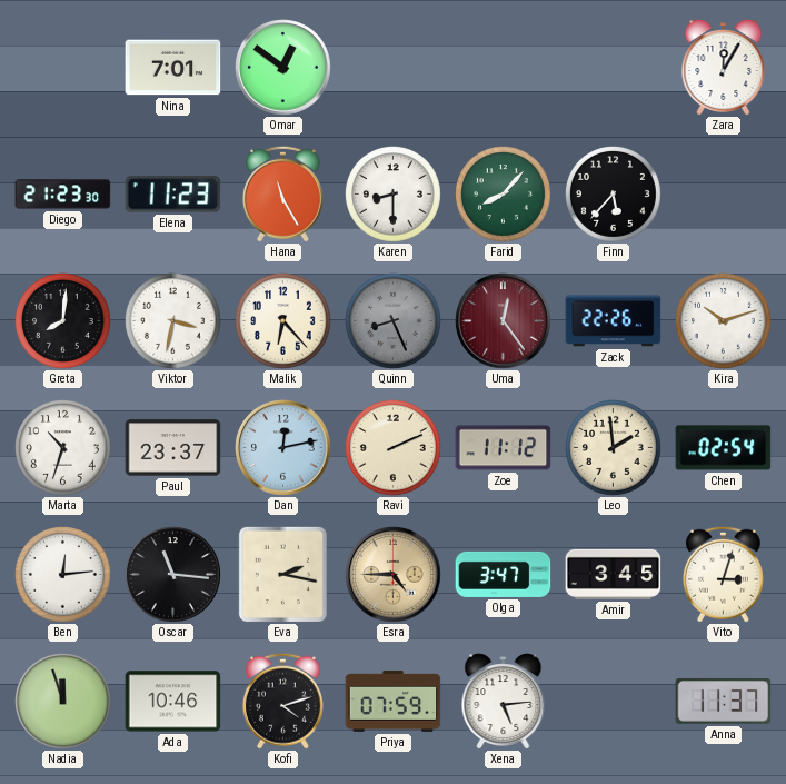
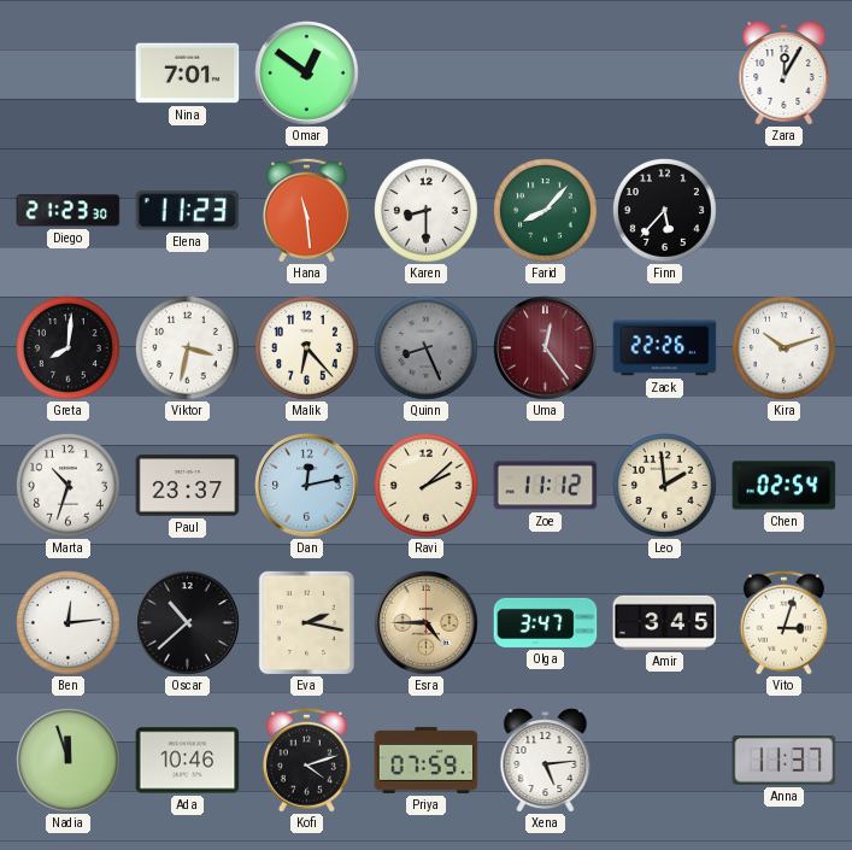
Hana: 11:25 -> 11:29 (306, 210)
Ravi: 2:11 -> 2:08 (427, 486)
Oscar: 11:16 -> 10:38 (188, 623)
